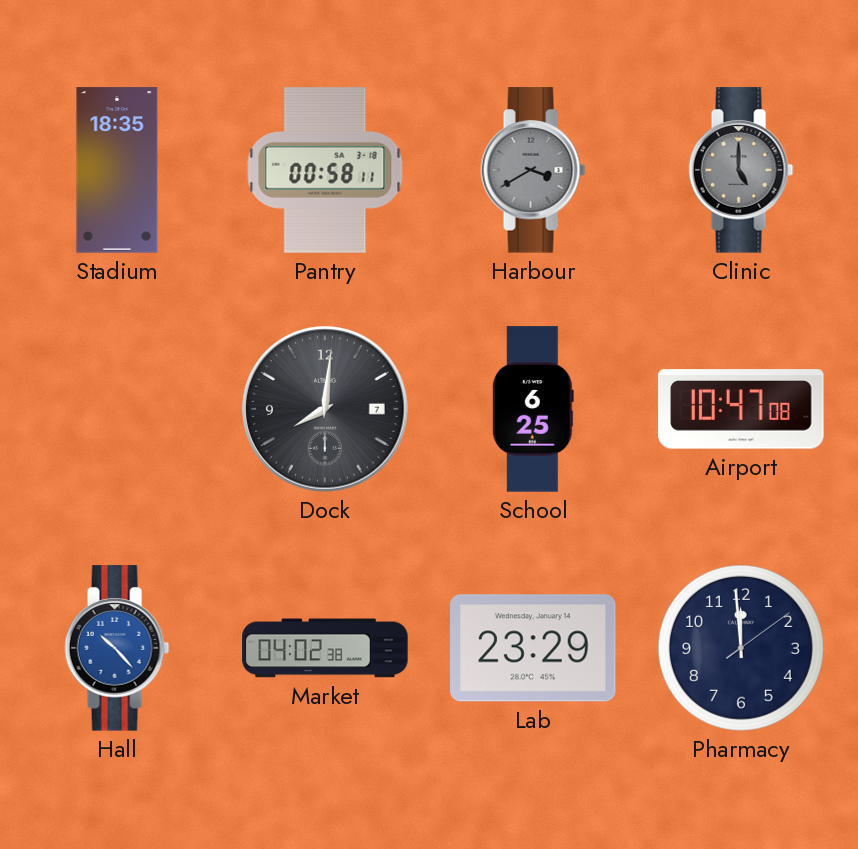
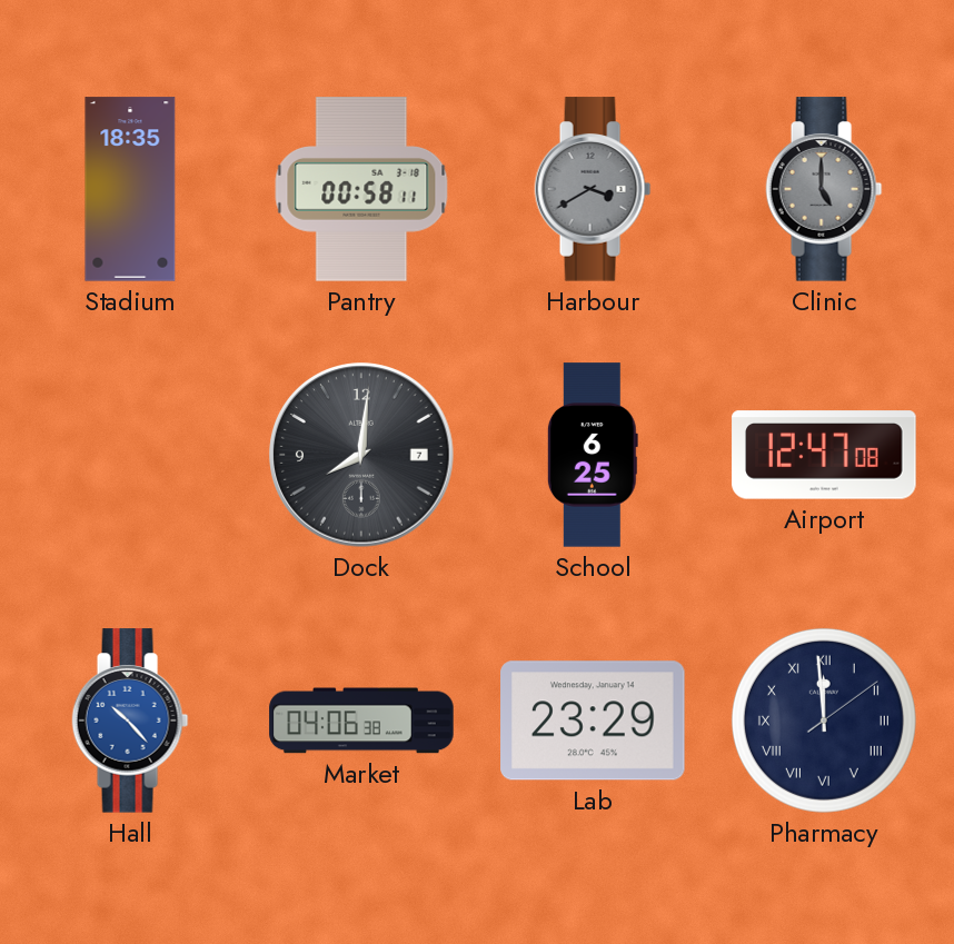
Airport: 10:47 -> 12:47 (824, 455)
Market: 04:02 -> 04:06 (361, 721)
Pharmacy numerals: Arabic -> Roman (824, 721)
